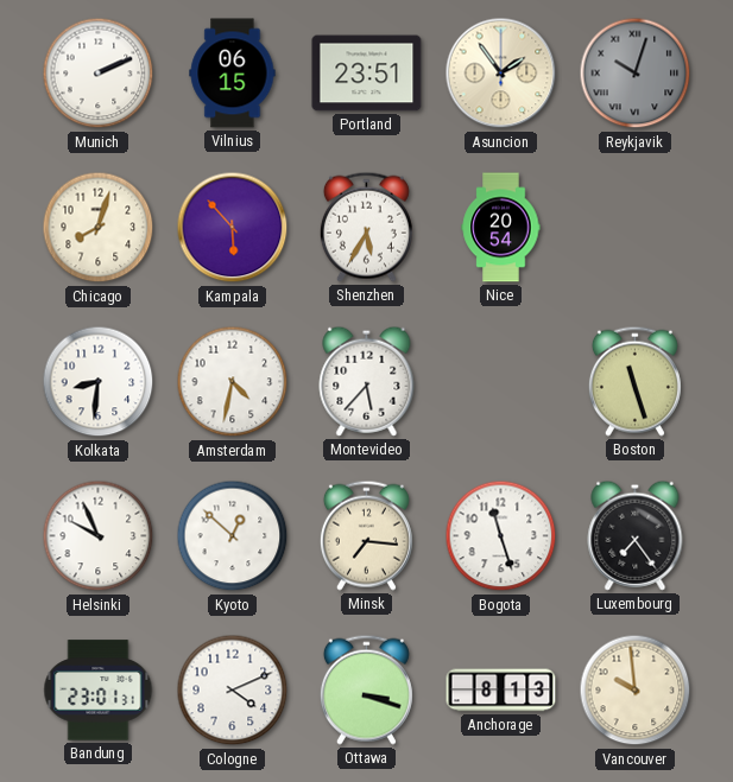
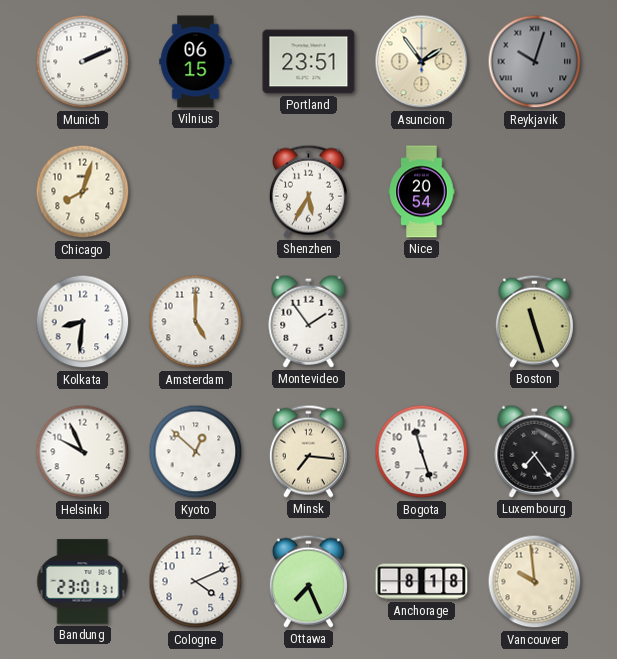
Kampala: 5:53 -> none (233, 228)
Amsterdam: 4:32 -> 5:00 (196, 322)
Montevideo: 5:37 -> 1:54 (309, 321)
Ottawa: 3:18 -> 7:26 (308, 581)
Anchorage: 8:13 -> 8:18 (422, 582)
